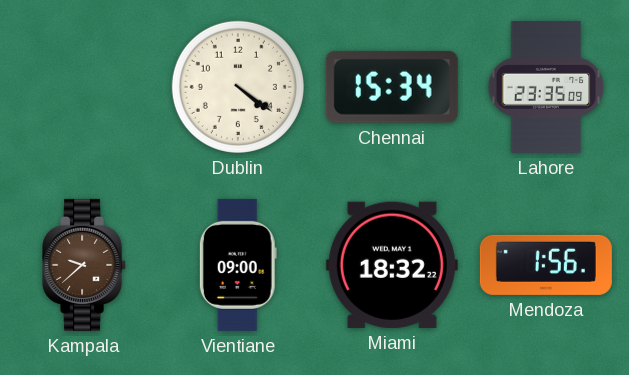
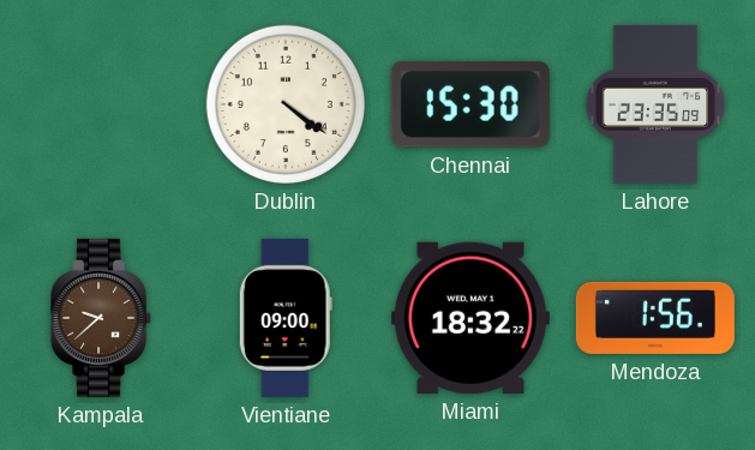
Chennai: 15:34 -> 15:30 (471, 104)
